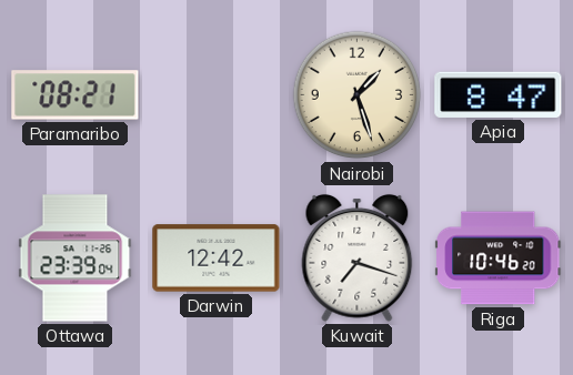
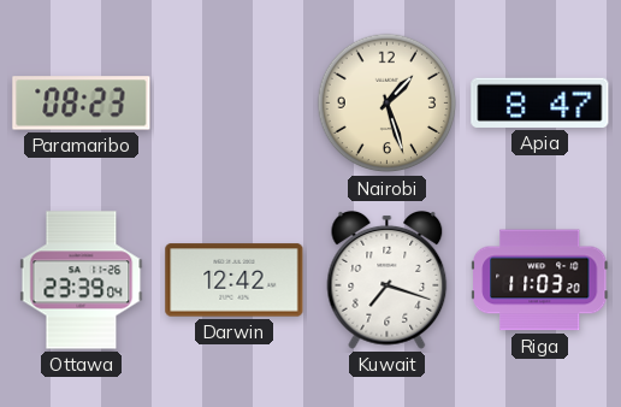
Paramaribo: 08:21 -> 08:23 (82, 104)
Riga: 10:46 -> 11:03 (540, 281)
